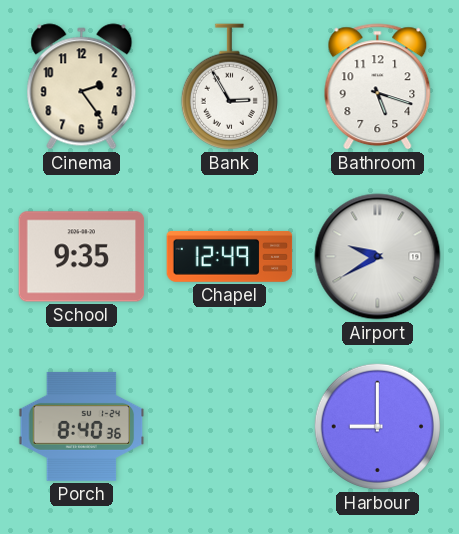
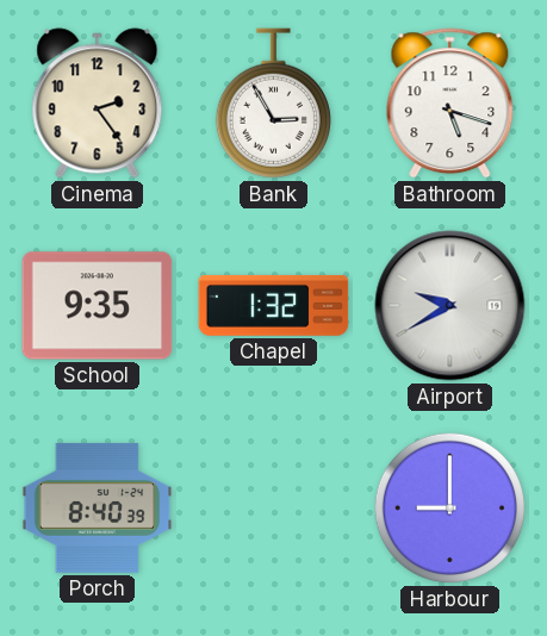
Chapel: 12:49 -> 1:32 (274, 305)
Porch: 8:40:36 -> 8:40:39 (98, 507)
